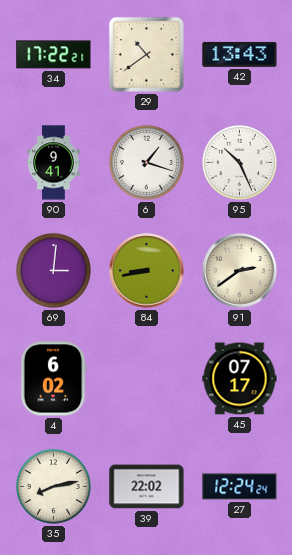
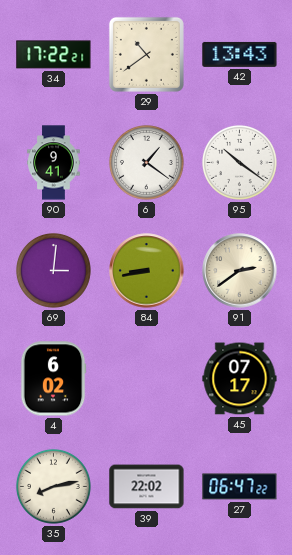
6: 1:18 -> 1:21 (146, 162)
95: 10:26 -> 10:21 (239, 162)
27: 12:24 -> 06:47 (240, 487)
